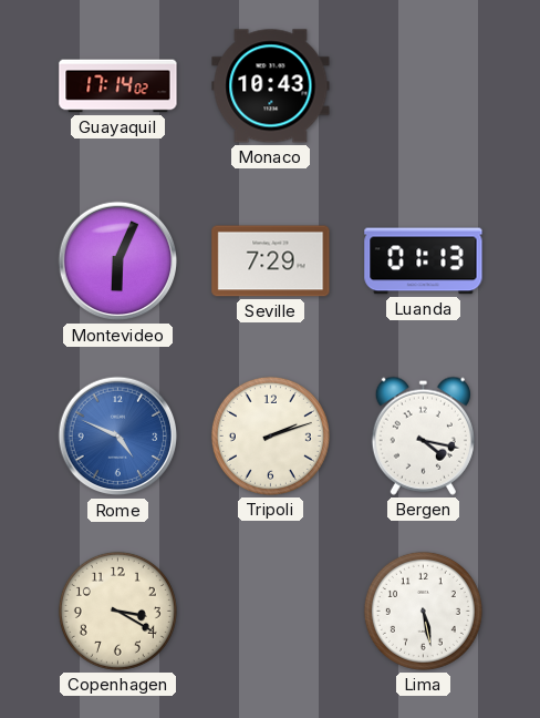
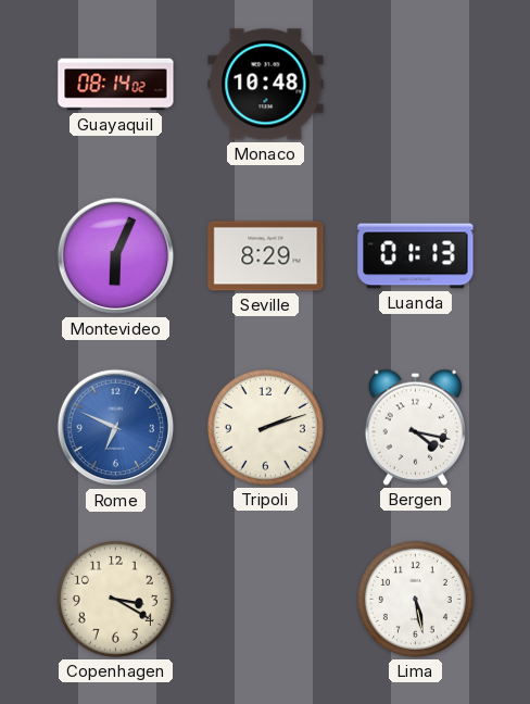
Guayaquil: 17:14 -> 08:14 (116, 85)
Monaco: 10:43 -> 10:48 (266, 85)
Seville: 7:29 -> 8:29 (266, 256)
Rome: 4:49 -> 6:49 (116, 428)
